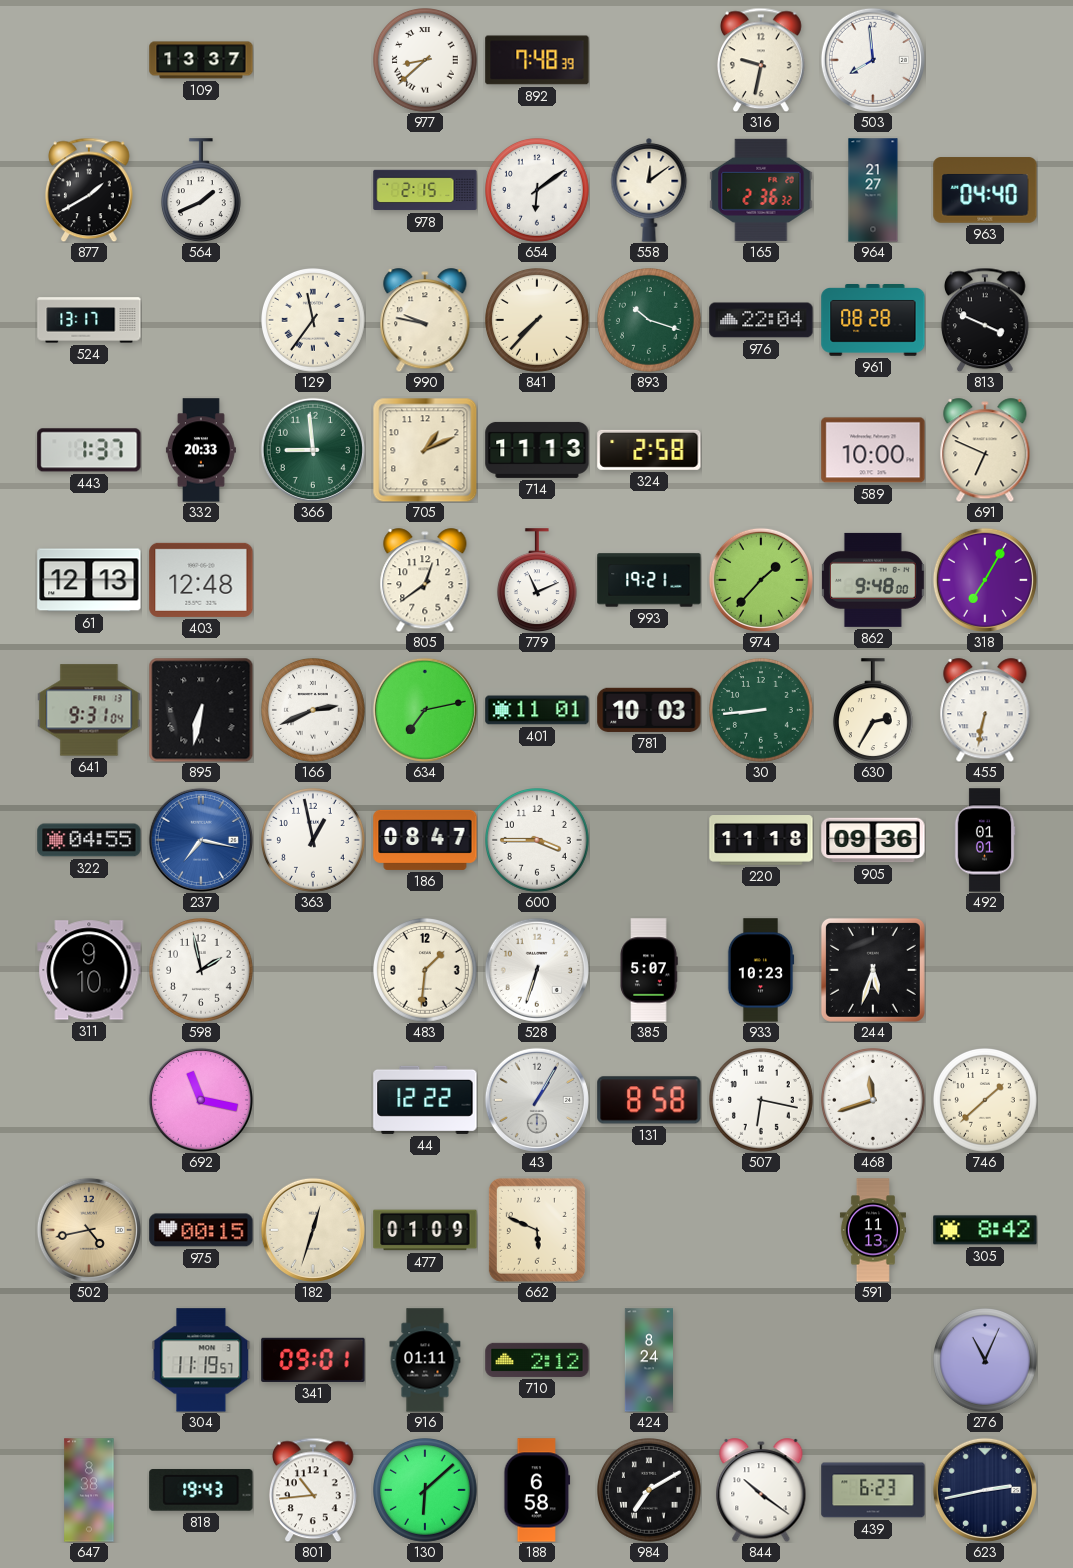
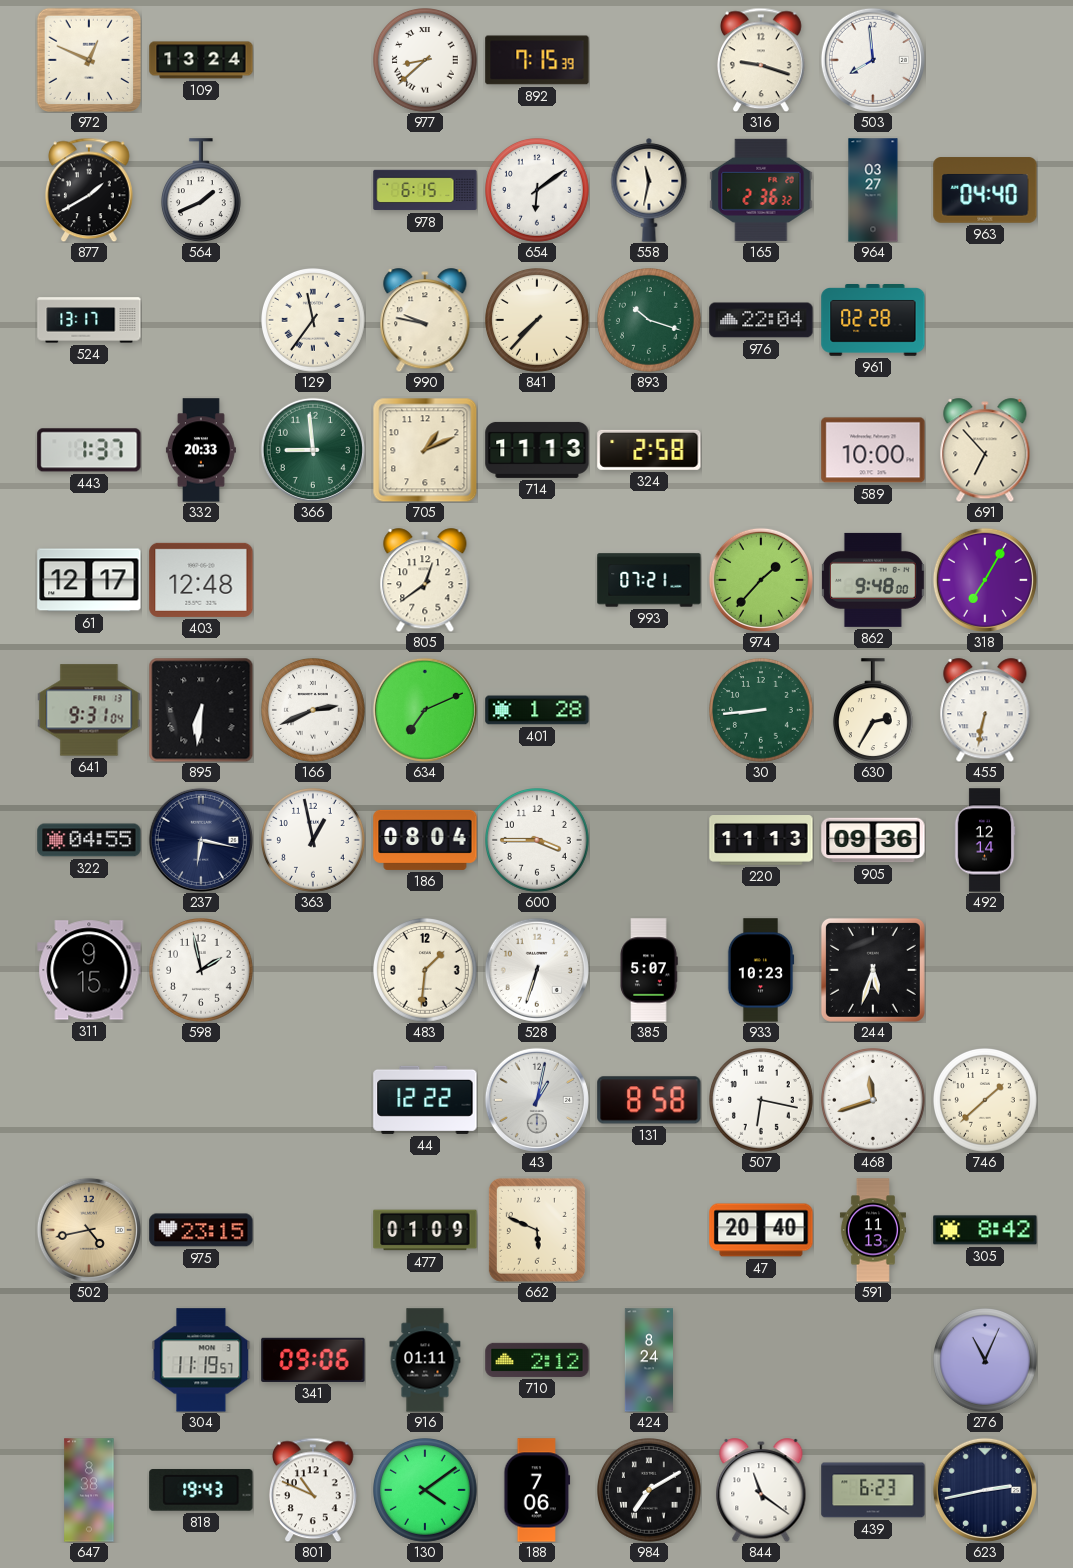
972: none -> 12:49 (89, 60)
109: 13:37 -> 13:24 (201, 60)
892: 7:48 -> 7:15 (537, 60)
316: 9:32 -> 9:18 (762, 60)
978: 2:15 -> 6:15 (425, 190)
558: 12:09 -> 11:32 (649, 191)
964: 21:27 -> 03:27 (873, 190)
961: 08:28 -> 02:28 (873, 321)
813: 3:49 -> none (986, 320)
691: 6:49 -> 6:53 (985, 450)
61: 12:13 -> 12:17 (89, 580)
779: 11:11 -> none (537, 580)
993: 19:21 -> 07:21 (649, 580)
895: 6:32 -> 6:31 (201, 710)
634: 7:13 -> 7:11 (425, 710)
401: 11:01 -> 1:28 (537, 710)
781: 10:03 -> none (649, 710)
237: 7:17 -> 6:17 (201, 840)
237 dial: blue -> navy (201, 840)
186: 08:47 -> 08:04 (425, 840)
220: 11:18 -> 11:13 (761, 841)
492: 01:01 -> 12:14 (985, 840)
311: 9:10 -> 9:15 (89, 970)
692: 11:17 -> none (201, 1100)
43: 1:05 -> 1:02 (537, 1100)
975: 00:15 -> 23:15 (201, 1230)
182: 12:33 -> none (313, 1230)
47: none -> 20:40 (761, 1230)
341: 09:01 -> 09:06 (313, 1360)
801: 10:44 -> 10:49 (314, 1490)
130: 6:08 -> 4:09 (426, 1491)
188: 6:58 -> 7:06 (537, 1490)
844: 10:21 -> 11:21 (761, 1490)
